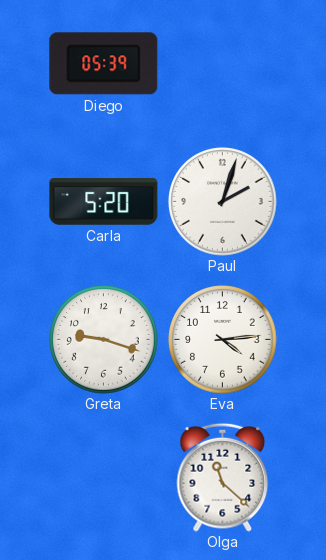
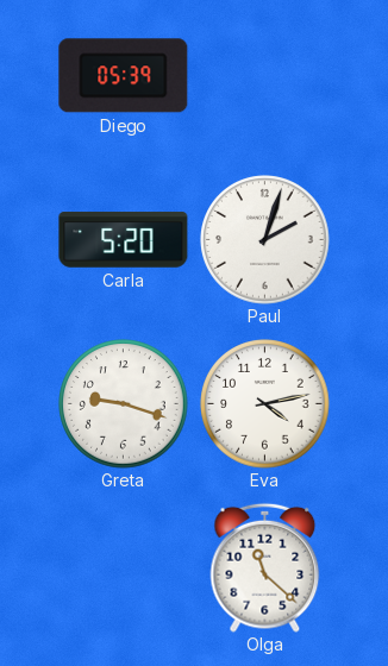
Eva: 4:14 -> 4:13 (265, 404)
